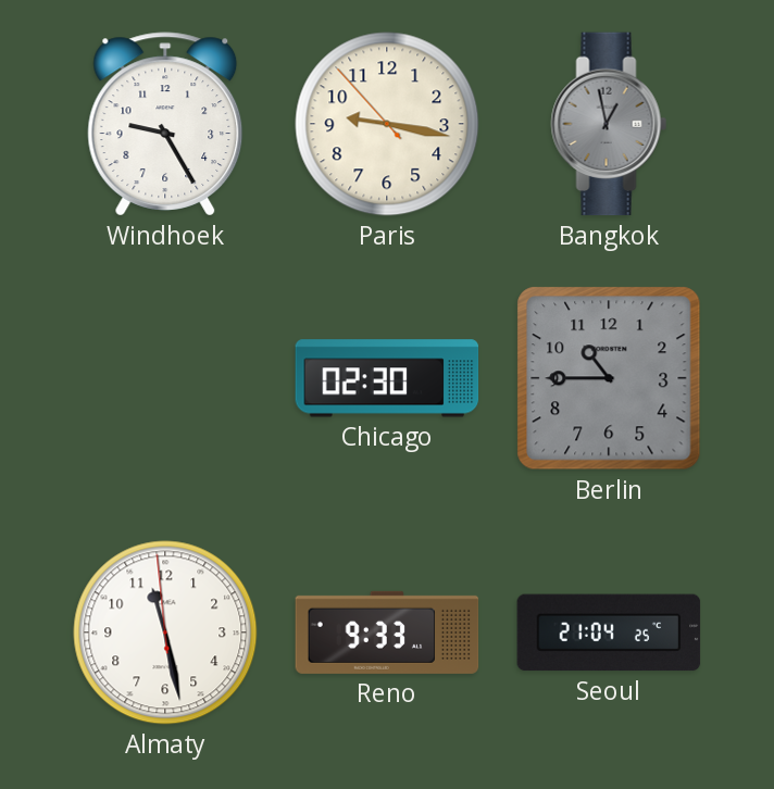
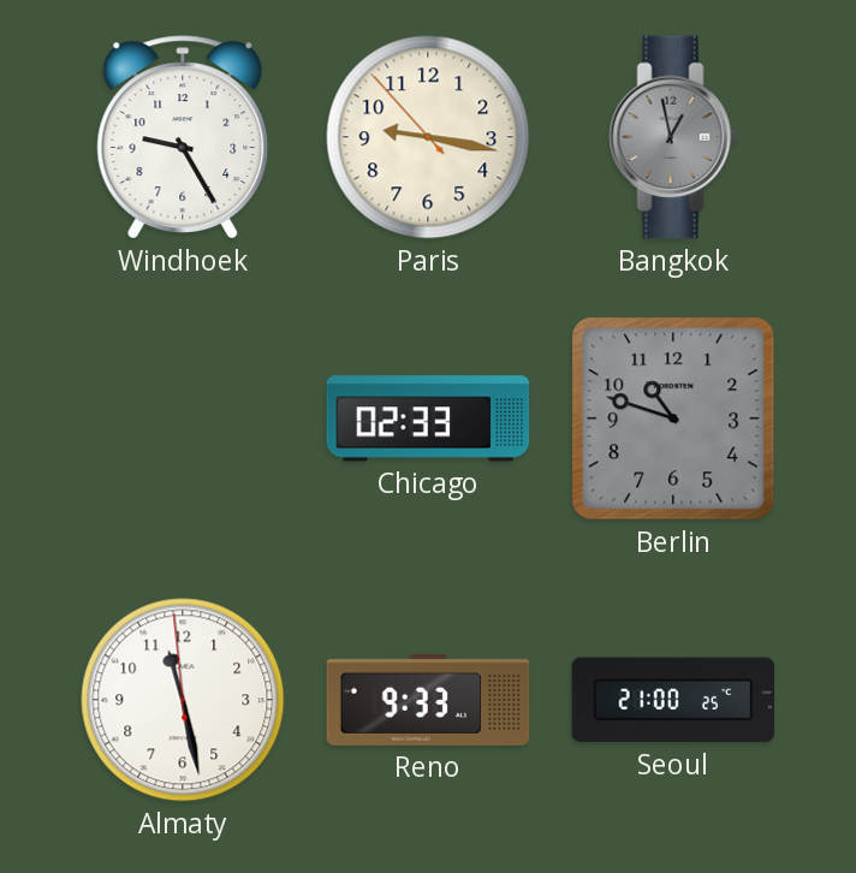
Chicago: 02:30 -> 02:33 (428, 418)
Berlin: 10:45 -> 10:48 (673, 418)
Seoul: 21:04 -> 21:00 (673, 700)
